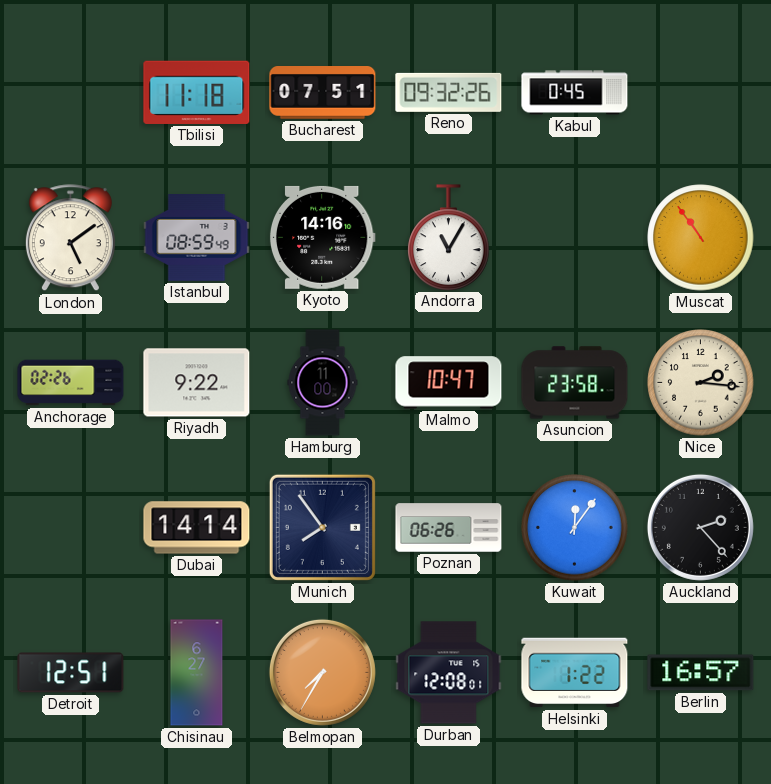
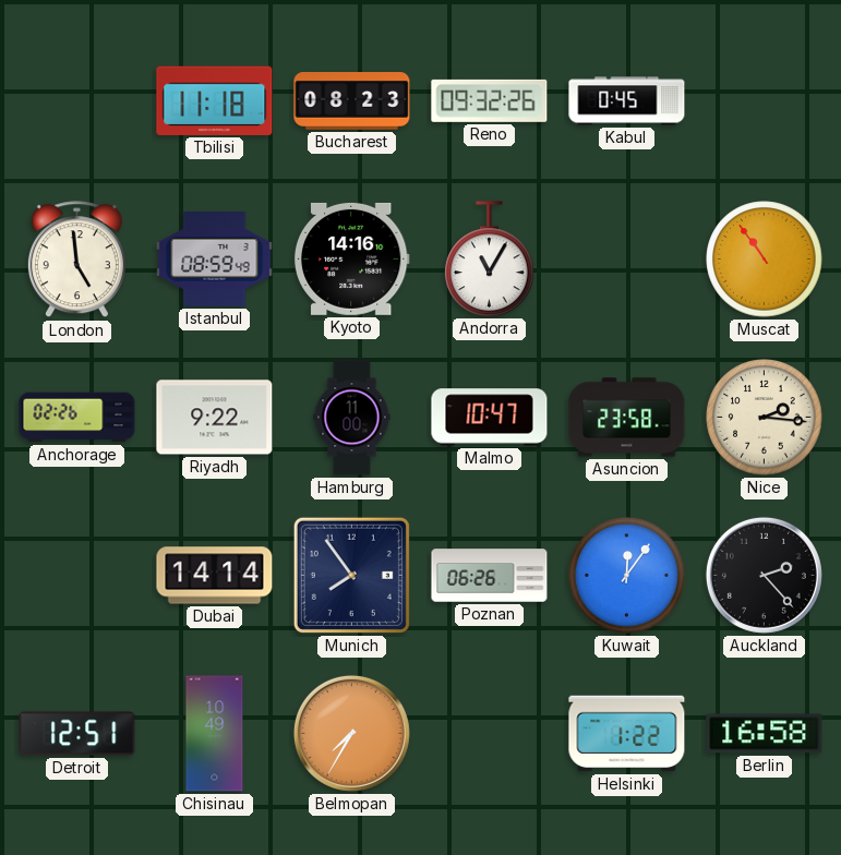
Bucharest: 07:51 -> 08:23 (352, 101)
London: 5:09 -> 4:59 (76, 260)
Chisinau: 6:27 -> 10:49 (215, 734)
Durban: 12:08 -> none (449, 673)
Berlin: 16:57 -> 16:58 (765, 734)
